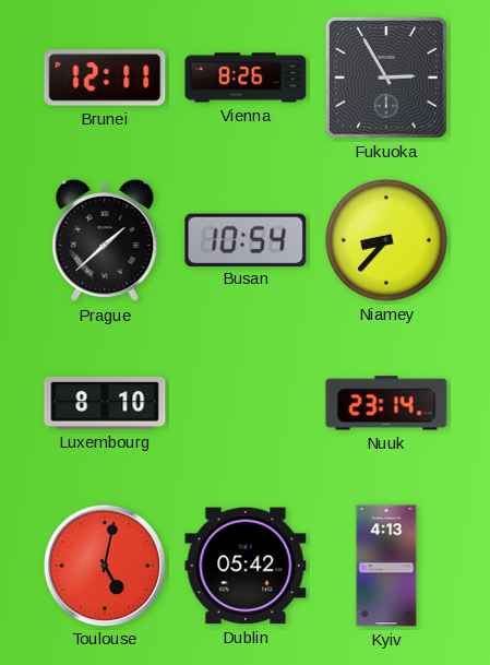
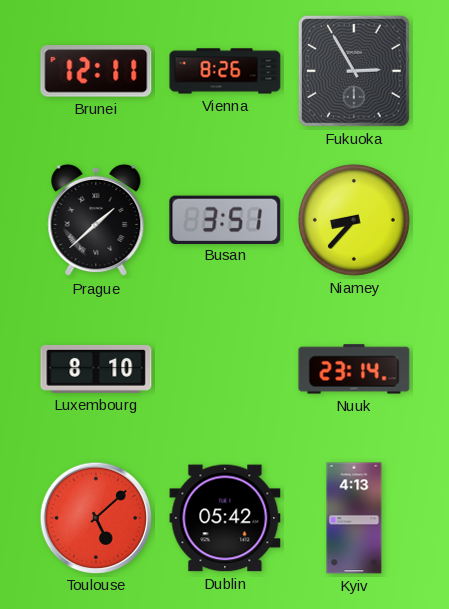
Busan: 10:54 -> 3:51 (225, 219)
Toulouse: 5:02 -> 5:08 (95, 517)
